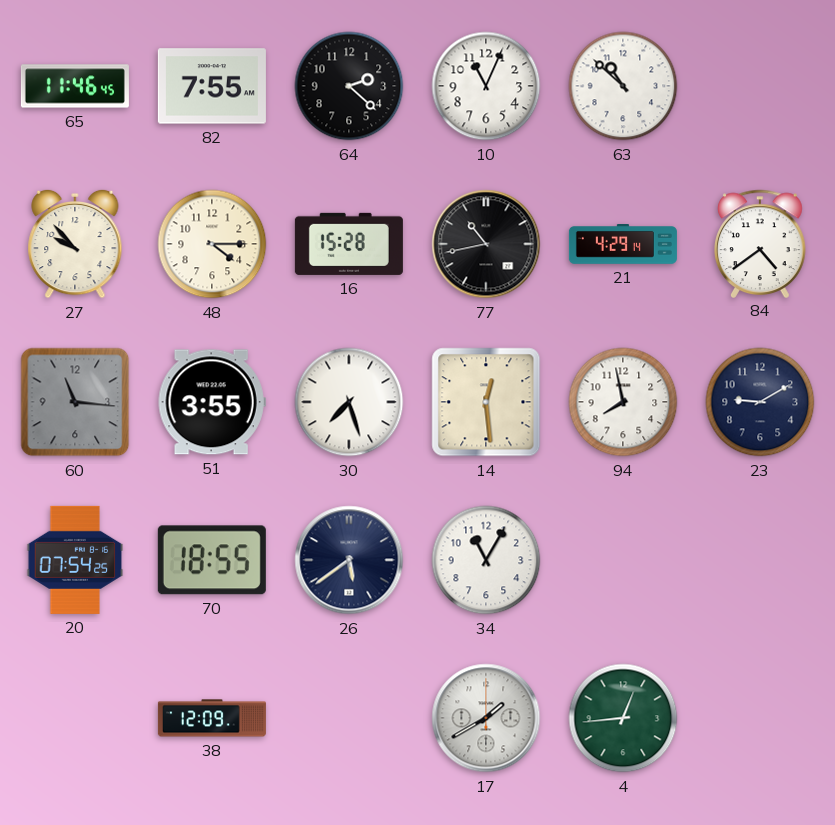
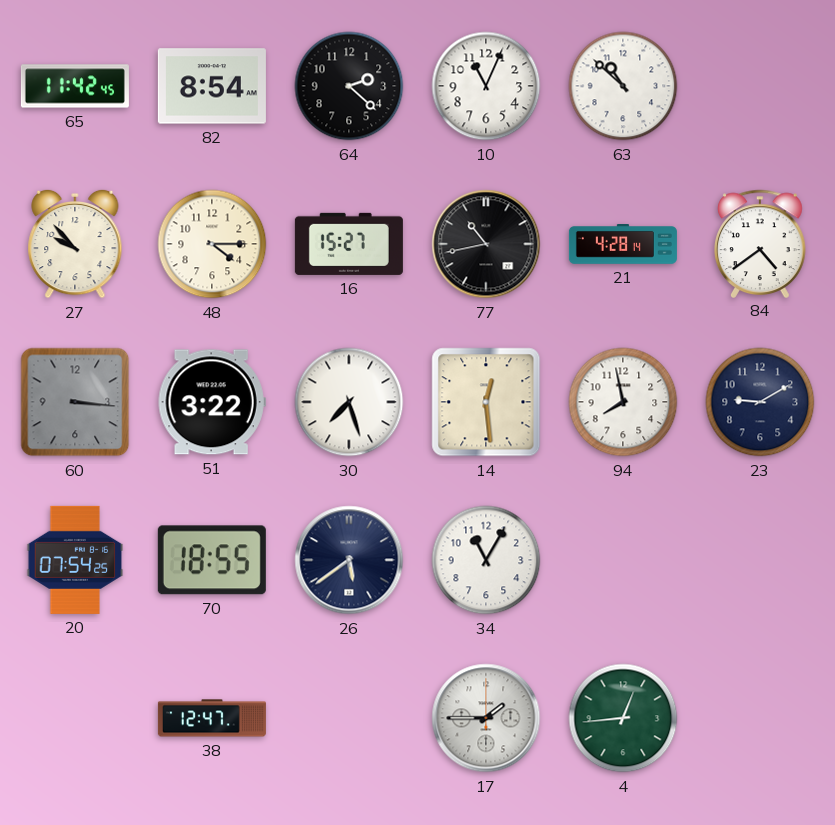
65: 11:46 -> 11:42 (75, 86)
82: 7:55 -> 8:54 (212, 86)
16: 15:28 -> 15:27 (349, 244)
21: 4:29 -> 4:28 (623, 245)
60: 11:16 -> 3:16 (75, 402)
51: 3:55 -> 3:22 (212, 402)
38: 12:09 -> 12:47 (212, 718)
17: 1:40 -> 1:45 (486, 718)
